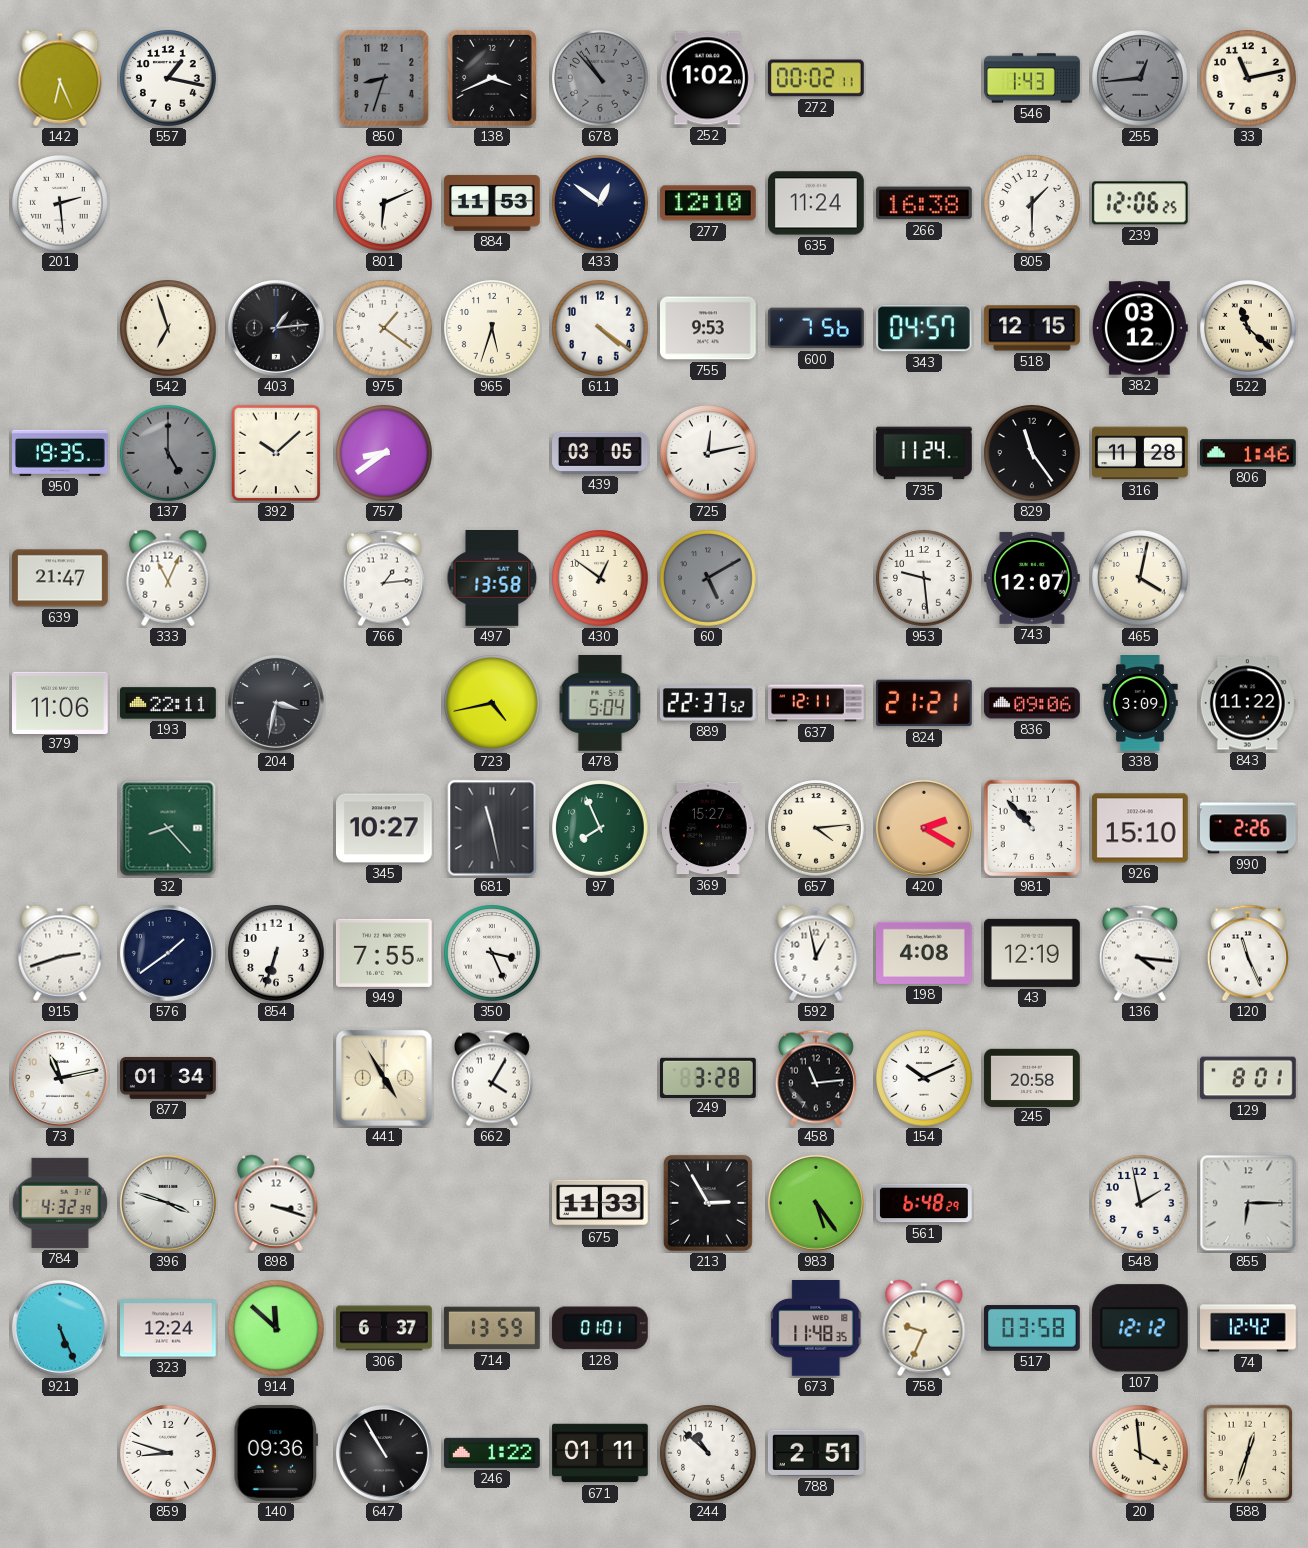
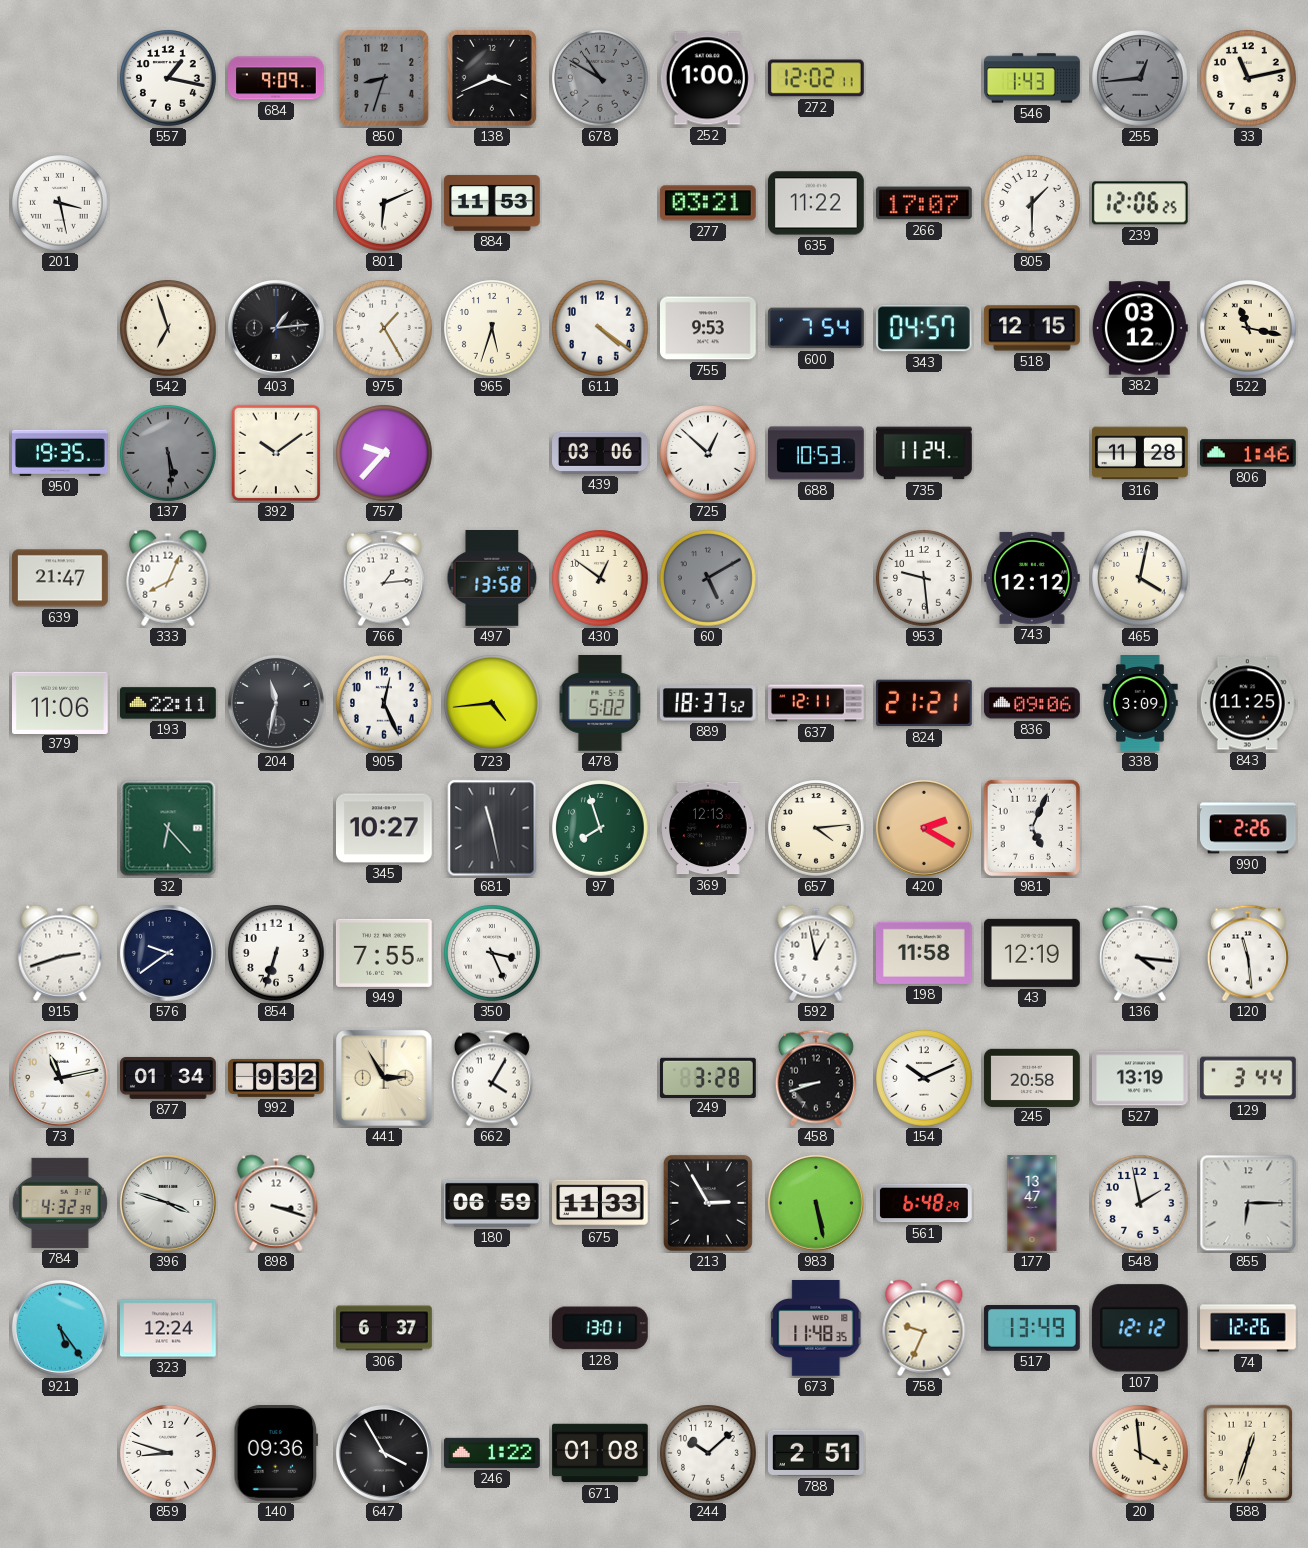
142: 6:26 -> none (60, 78)
684: none -> 9:09 (276, 78)
678: 10:53 -> 10:50 (600, 78)
252: 1:02 -> 1:00 (708, 78)
272: 00:02 -> 12:02 (816, 78)
201: 2:29 -> 3:28 (60, 203)
433: 12:51 -> none (600, 203)
277: 12:10 -> 03:21 (708, 203)
635: 11:24 -> 11:22 (817, 203)
266: 16:38 -> 17:07 (925, 203)
975: 1:21 -> 1:25 (384, 328)
600: 7:56 -> 7:54 (816, 328)
522: 11:22 -> 11:17 (1248, 328)
137: 5:00 -> 5:29 (168, 453)
392: 10:08 -> 10:09 (276, 453)
757: 8:39 -> 9:37 (384, 453)
439: 03:05 -> 03:06 (600, 453)
725: 12:13 -> 12:52 (708, 453)
688: none -> 10:53 (817, 453)
829: 11:24 -> none (1032, 453)
333: 11:04 -> 8:04 (168, 578)
743: 12:07 -> 12:12 (1033, 578)
204: 3:32 -> 11:32 (276, 703)
905: none -> 12:26 (384, 703)
723: 4:43 -> 4:44 (492, 703)
478: 5:04 -> 5:02 (600, 703)
889: 22:37 -> 18:37 (708, 703)
843: 11:22 -> 11:25 (1248, 703)
32: 8:23 -> 6:23 (168, 828)
97: 7:56 -> 7:57 (600, 828)
369: 15:27 -> 12:13 (709, 828)
981: 10:53 -> 5:04 (1032, 828)
926: 15:10 -> none (1141, 828)
576: 1:39 -> 9:39 (168, 953)
198: 4:08 -> 11:58 (925, 953)
120: 11:26 -> 11:29 (1248, 953)
992: none -> 9:32 (276, 1078)
441: 4:55 -> 2:55 (384, 1078)
458: 11:14 -> 8:42 (816, 1078)
527: none -> 13:19 (1141, 1078)
129: 8:01 -> 3:44 (1249, 1078)
180: none -> 06:59 (493, 1203)
983: 5:24 -> 5:28 (816, 1203)
177: none -> 13:47 (1032, 1203)
921: 5:26 -> 5:24 (60, 1328)
914: 11:52 -> none (276, 1328)
714: 13:59 -> none (492, 1328)
128: 01:01 -> 13:01 (600, 1328)
517: 03:58 -> 13:49 (1033, 1328)
74: 12:42 -> 12:26 (1248, 1328)
647: 10:55 -> 3:55 (384, 1453)
671: 01:11 -> 01:08 (601, 1453)
244: 10:52 -> 10:08 (708, 1453)
